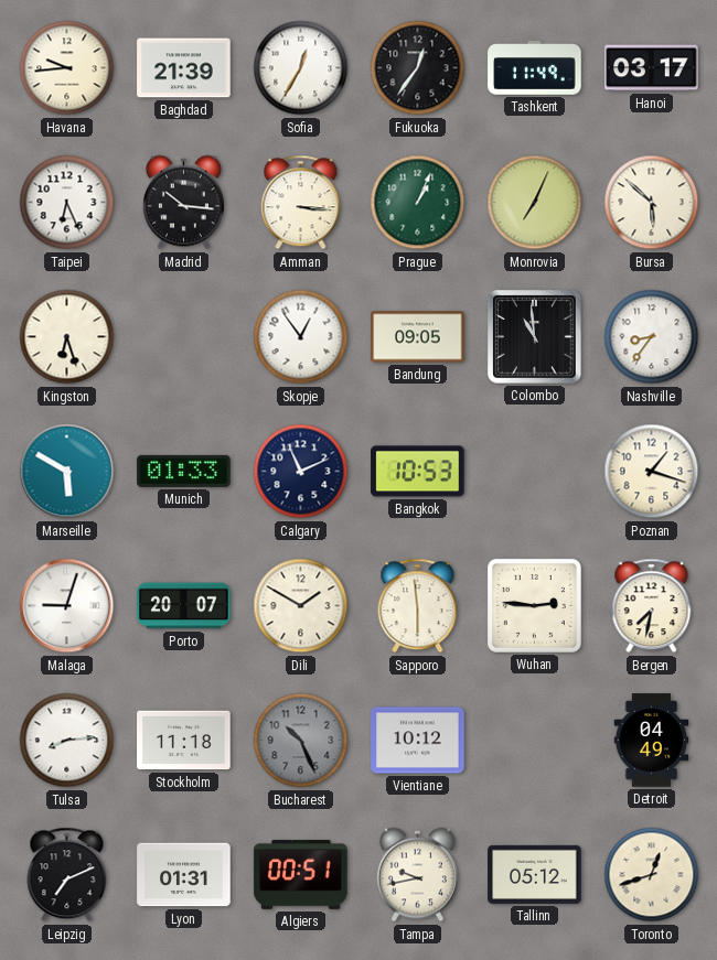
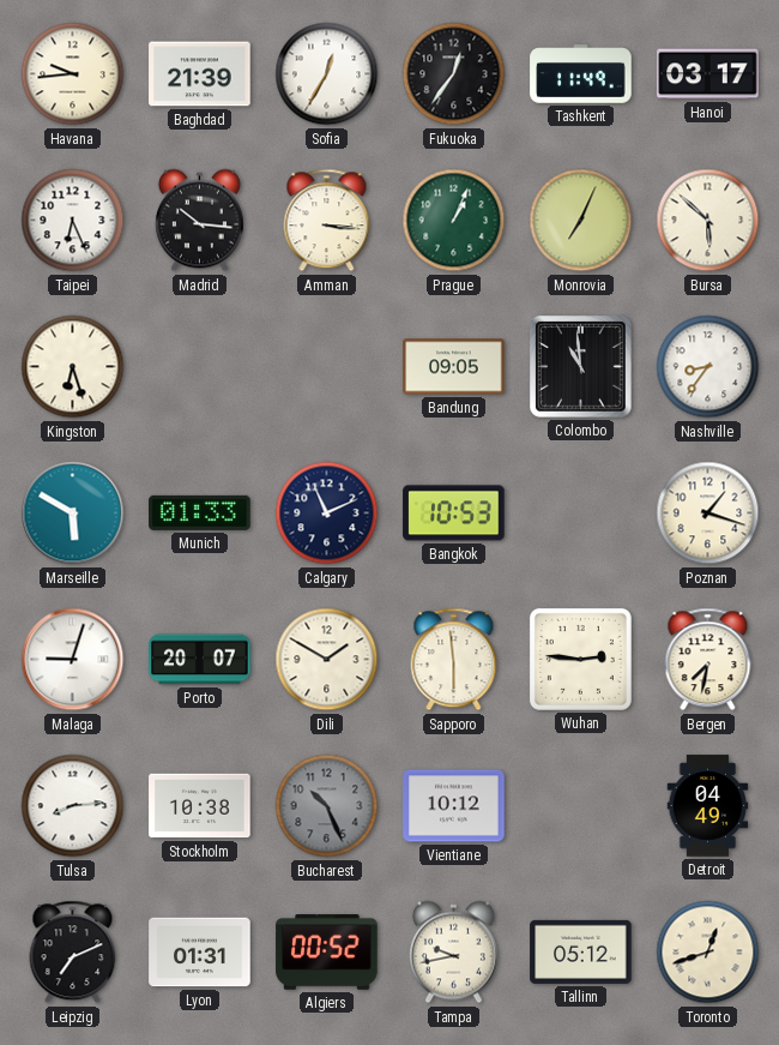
Skopje: 12:54 -> none (301, 337)
Stockholm: 11:18 -> 10:38 (200, 806)
Algiers: 00:51 -> 00:52 (327, 953)
